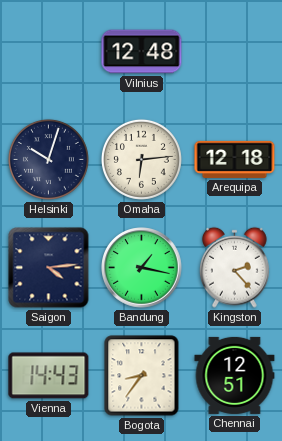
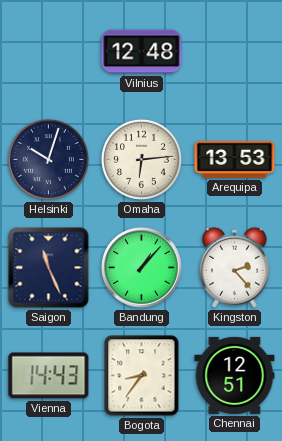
Arequipa: 12:18 -> 13:53 (235, 159)
Saigon: 4:14 -> 11:26 (49, 268)
Bandung: 1:17 -> 1:07 (142, 268)
